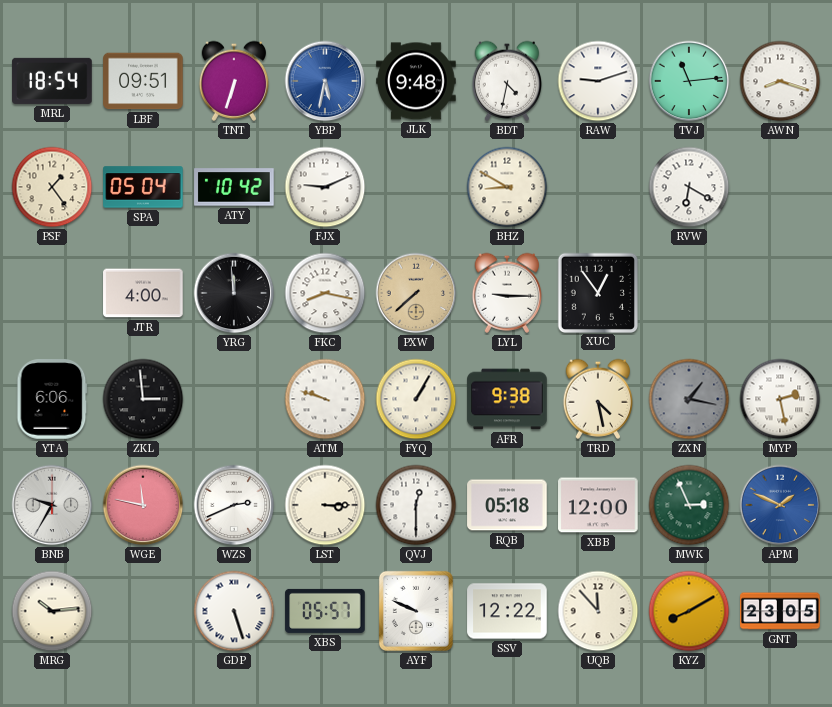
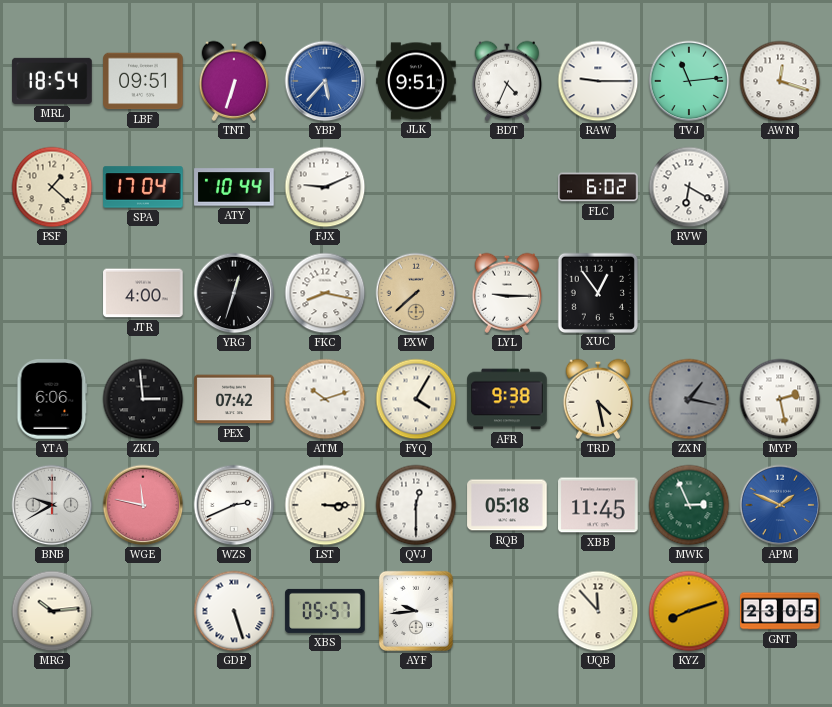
YBP: 5:32 -> 5:37 (325, 81)
JLK: 9:48 -> 9:51 (416, 81)
BDT: 4:32 -> 4:34 (507, 81)
RAW: 9:12 -> 9:15 (598, 81)
AWN: 8:18 -> 12:18 (780, 81)
PSF: 1:24 -> 1:22 (52, 187)
SPA: 05:04 -> 17:04 (143, 187)
ATY: 10:42 -> 10:44 (234, 187)
BHZ: 8:50 -> none (507, 187)
FLC: none -> 6:02 (598, 187)
YRG: 11:59 -> 12:33 (234, 293)
PEX: none -> 07:42 (234, 399)
ATM: 9:48 -> 10:12 (325, 399)
FYQ: 1:05 -> 4:05 (416, 399)
BNB: 9:35 -> 9:40 (52, 505)
XBB: 12:00 -> 11:45 (598, 505)
AYF: 9:49 -> 9:44 (416, 611)
SSV: 12:22 -> none (507, 611)
KYZ: 8:10 -> 8:12 (689, 611)
